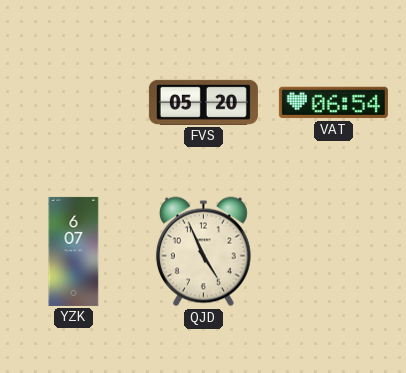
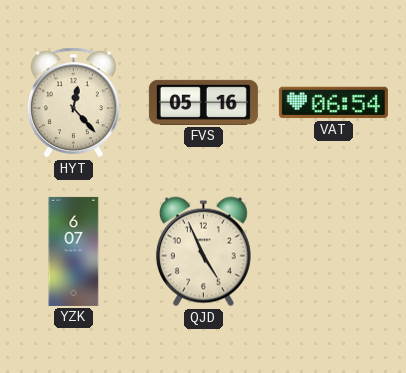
HYT: none -> 12:23 (73, 103)
FVS: 05:20 -> 05:16 (203, 102)
